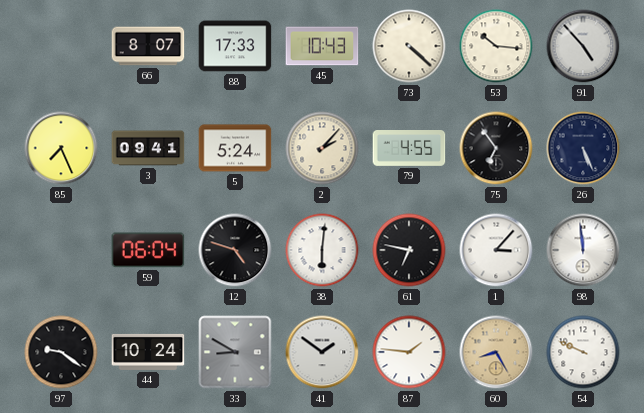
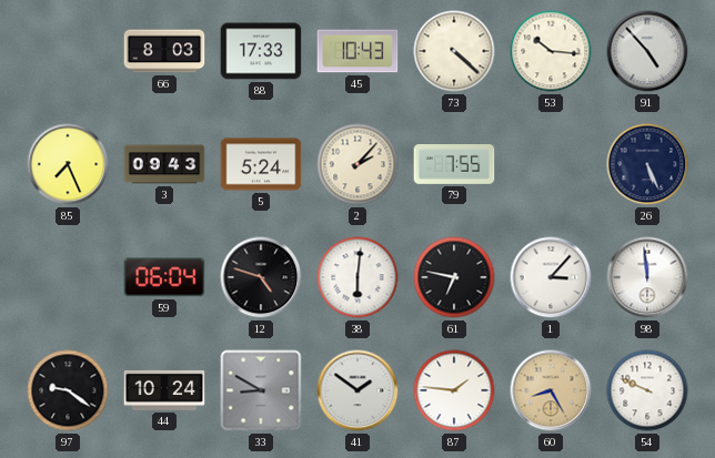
66: 8:07 -> 8:03 (164, 51)
3: 09:41 -> 09:43 (164, 164)
79: 4:55 -> 7:55 (454, 165)
75: 6:54 -> none (496, 148)
